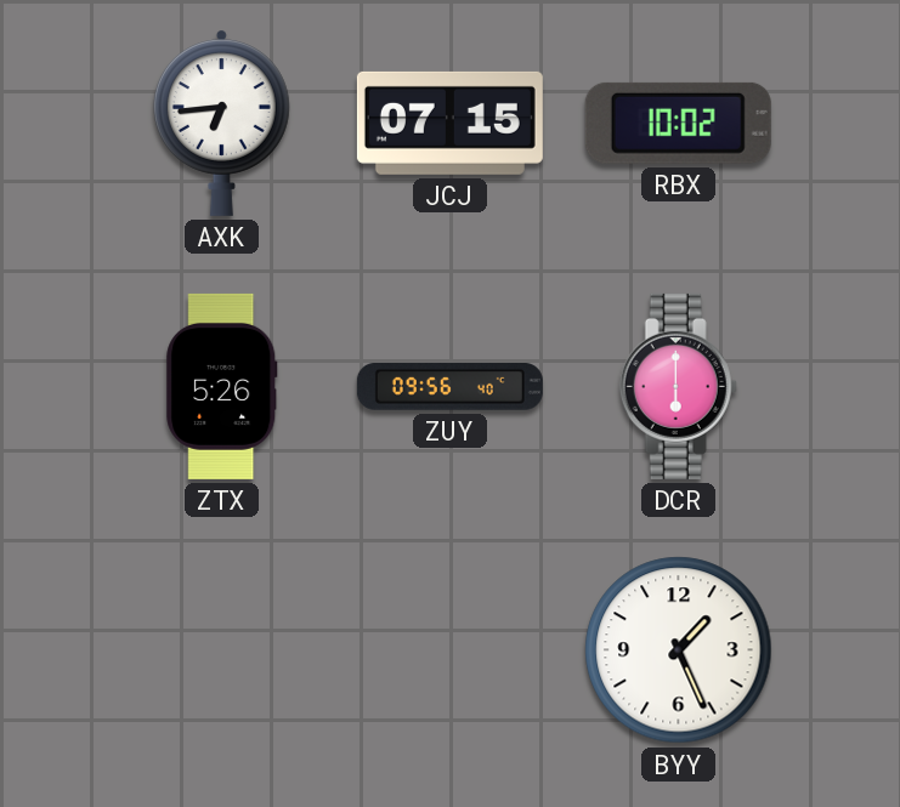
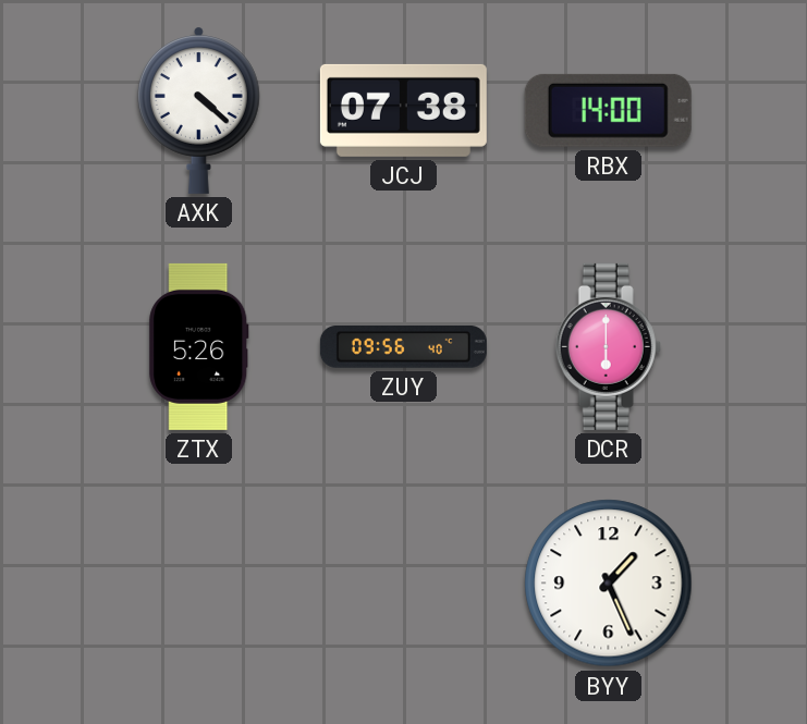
AXK: 6:44 -> 4:22 (198, 110)
JCJ: 07:15 -> 07:38 (403, 110)
RBX: 10:02 -> 14:00 (608, 110)
